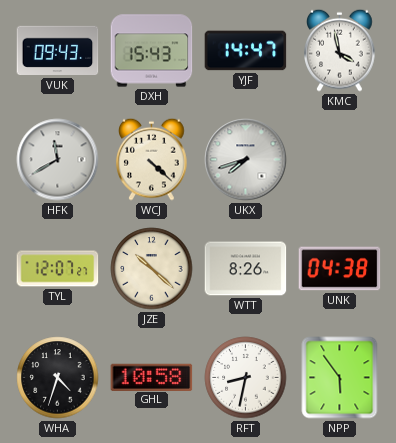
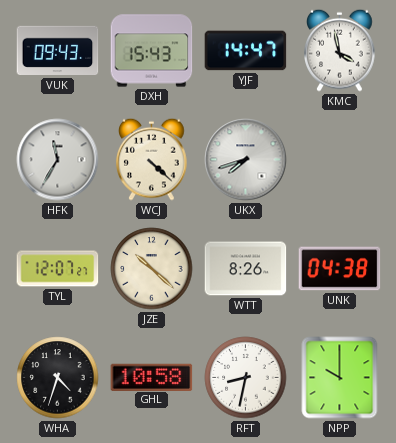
HFK: 11:40 -> 11:35 (58, 160)
NPP: 5:54 -> 10:00 (340, 378)
